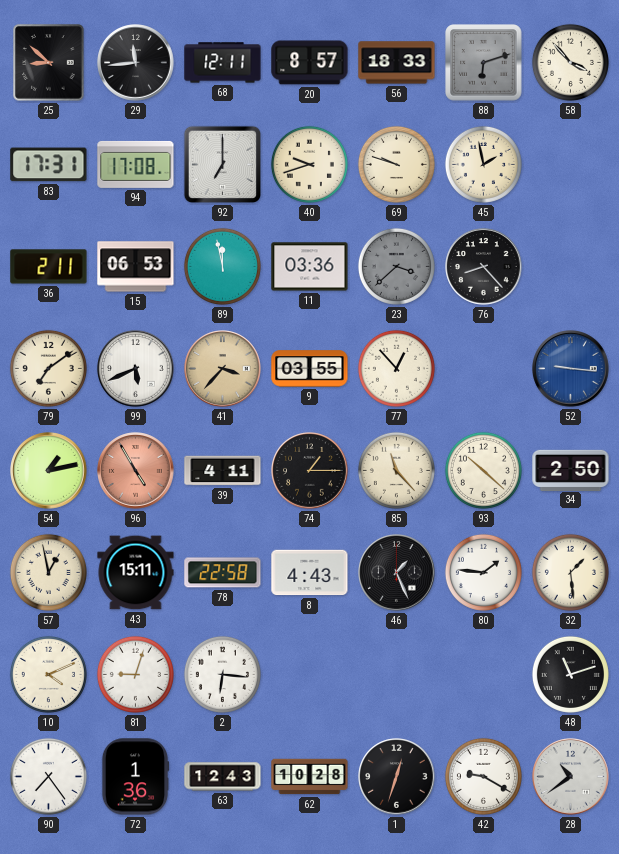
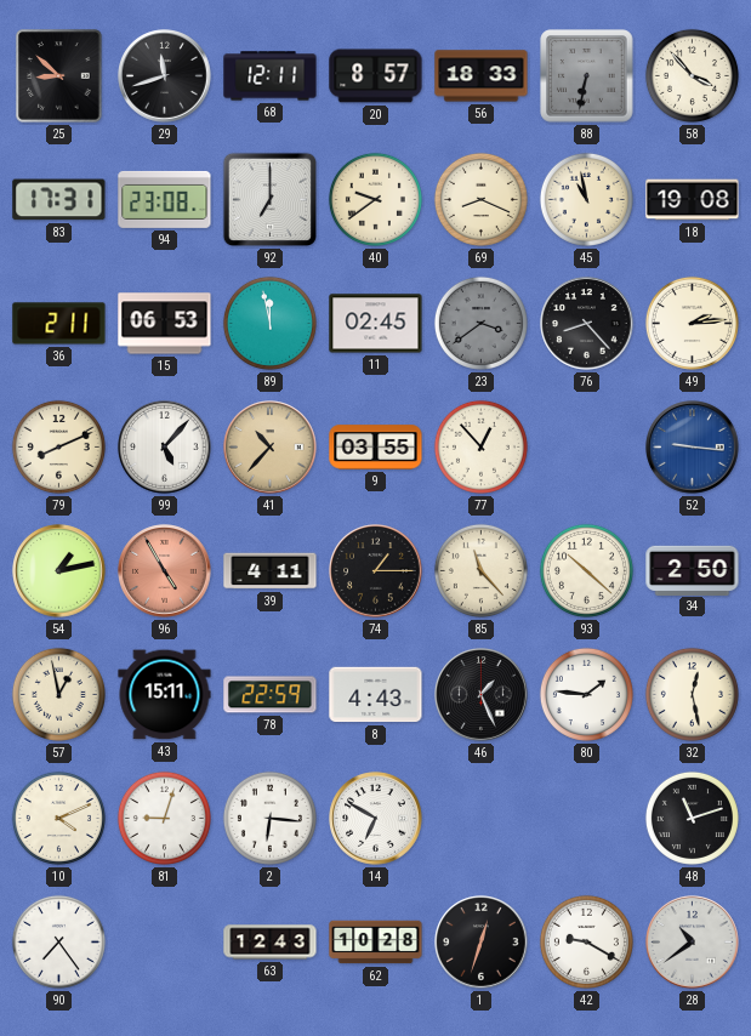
29: 11:44 -> 11:42 (165, 76)
88: 6:12 -> 6:32 (587, 76)
94: 17:08 -> 23:08 (165, 199)
40: 9:42 -> 9:39 (375, 199)
69: 9:48 -> 8:19 (480, 199)
45: 1:58 -> 10:58 (586, 199)
18: none -> 19:08 (693, 200)
11: 03:36 -> 02:45 (376, 324)
23: 3:38 -> 3:39 (480, 323)
49: none -> 2:14 (692, 323)
79: 7:09 -> 8:11 (58, 446)
99: 5:41 -> 5:07 (165, 448)
41: 3:37 -> 10:37 (271, 448)
78: 22:58 -> 22:59 (271, 695)
32: 1:29 -> 12:28 (692, 694)
14: none -> 6:50 (376, 819)
72: 1:36 -> none (135, 777)
